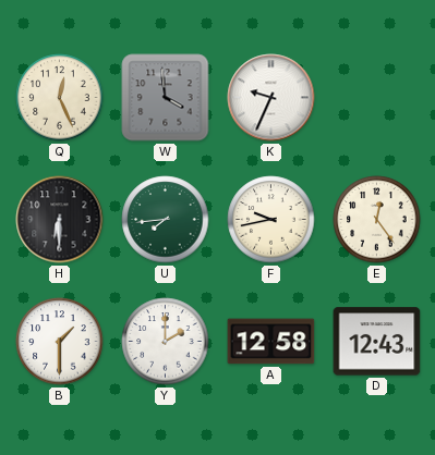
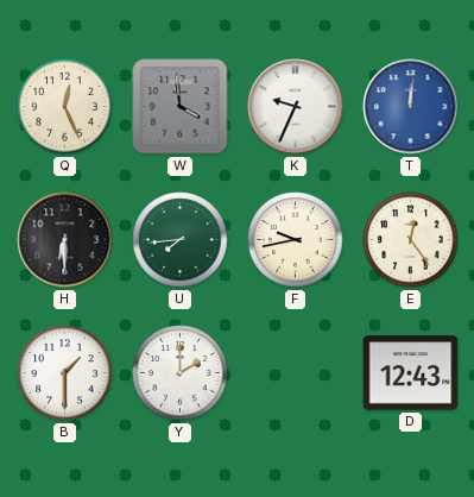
T: none -> 12:01 (411, 107)
A: 12:58 -> none (271, 342)
